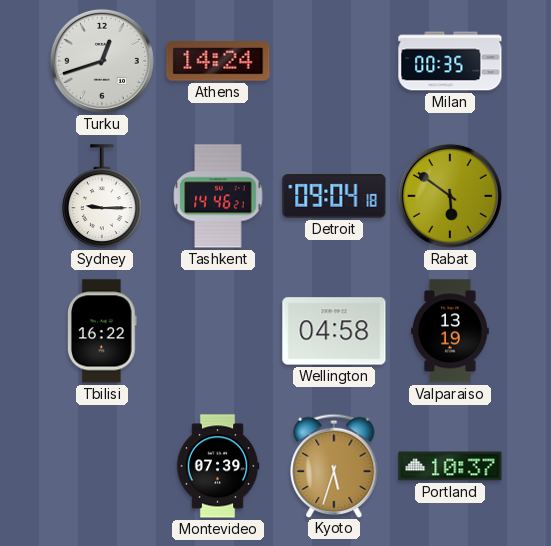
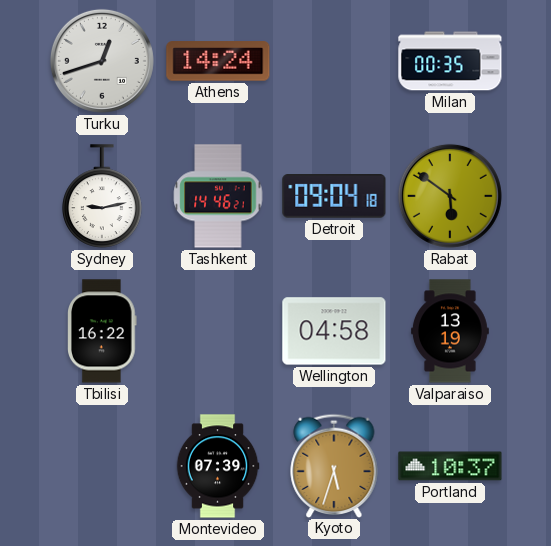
Sydney: 9:15 -> 9:13 (102, 196)
